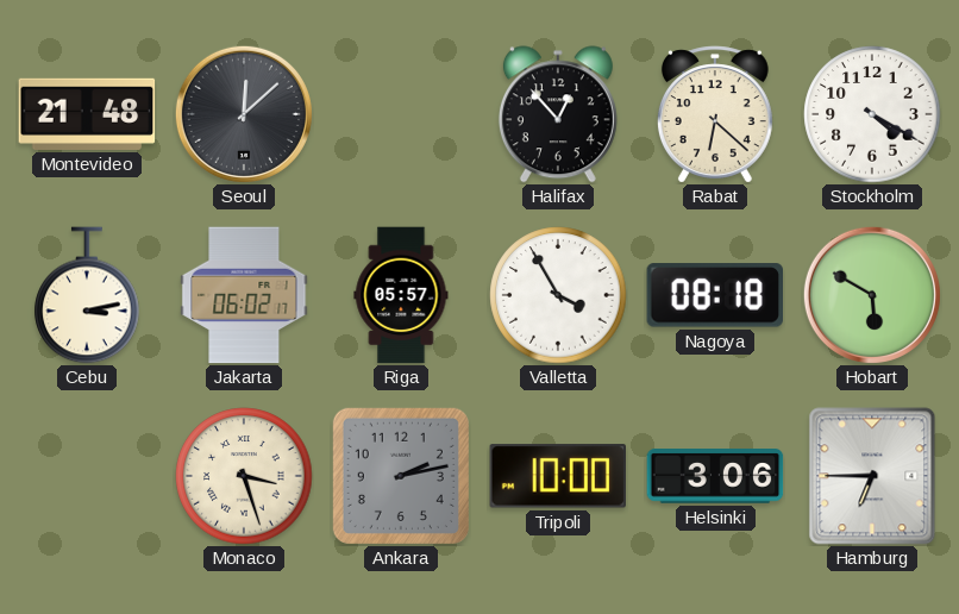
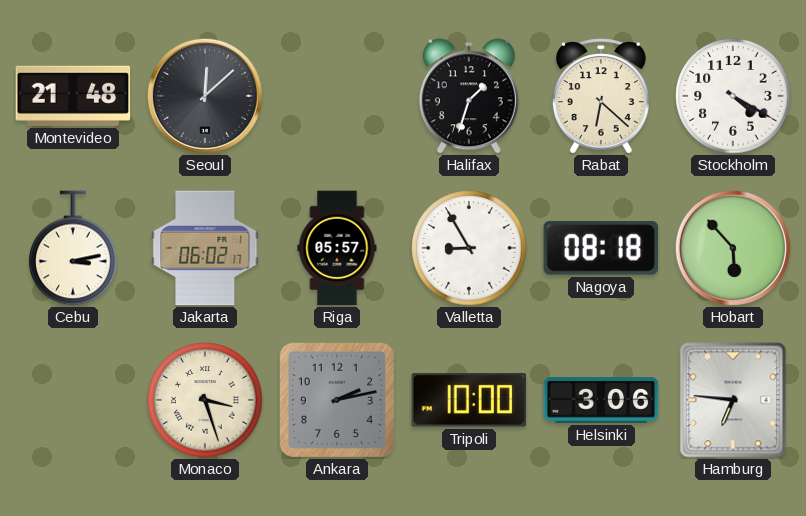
Halifax: 12:53 -> 1:33 (469, 96)
Valletta: 3:55 -> 8:55 (469, 248)
Hobart: 5:50 -> 5:53 (733, 248)
Hamburg: 6:45 -> 6:46 (733, 400)
